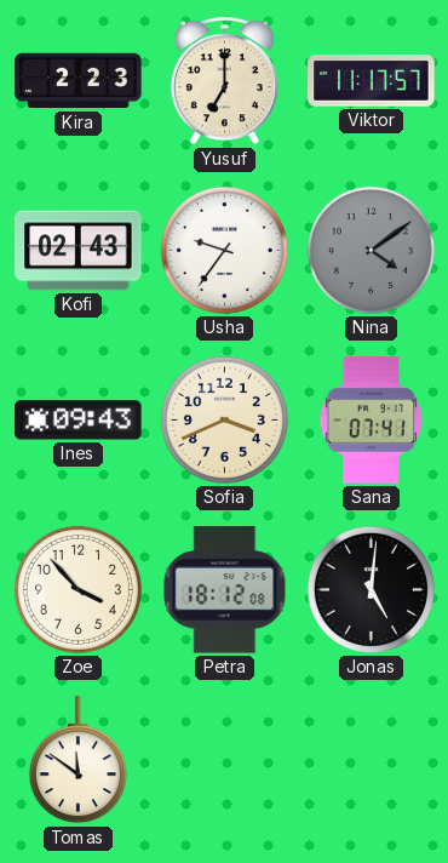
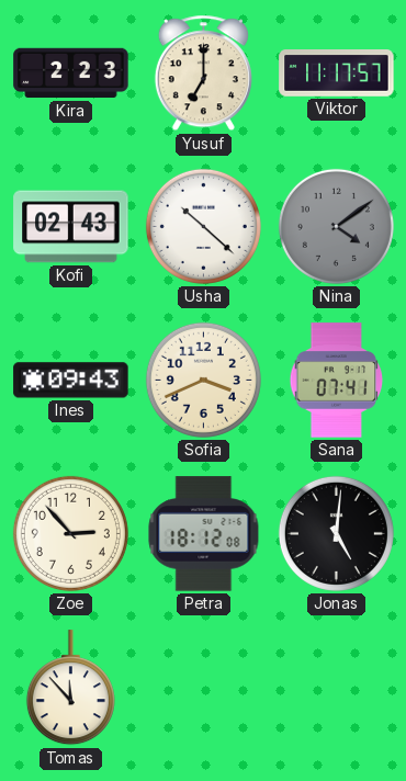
Usha: 9:36 -> 10:22 (203, 226)
Zoe: 3:53 -> 2:53 (70, 533)
Tomas: 11:51 -> 11:53 (70, 688)
